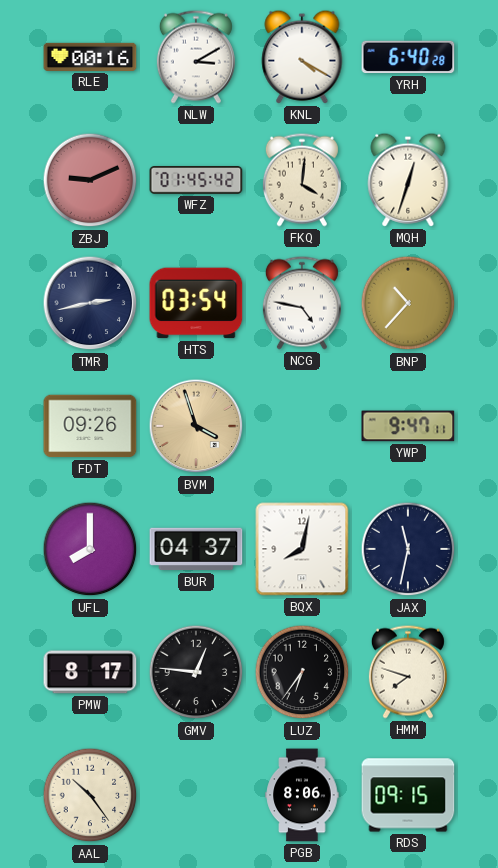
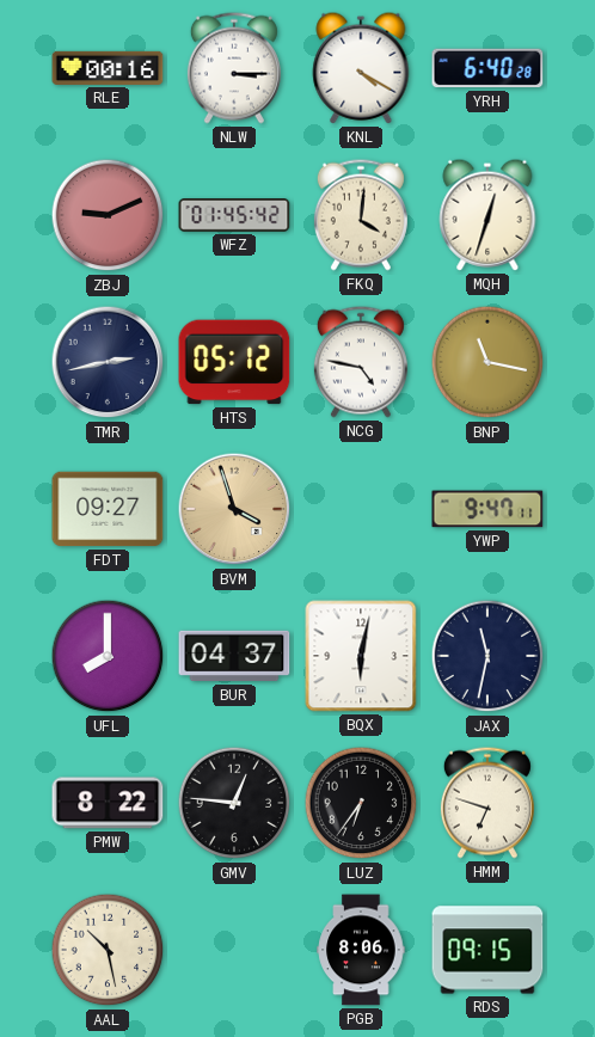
NLW: 3:10 -> 3:15 (234, 68)
HTS: 03:54 -> 05:12 (234, 362)
BNP: 10:37 -> 11:17 (487, 362)
FDT: 09:26 -> 09:27 (108, 509)
BQX: 8:02 -> 6:02 (361, 656)
PMW: 8:17 -> 8:22 (108, 803)
HMM: 7:48 -> 6:48 (487, 803)
AAL: 10:24 -> 10:28 (108, 950)
